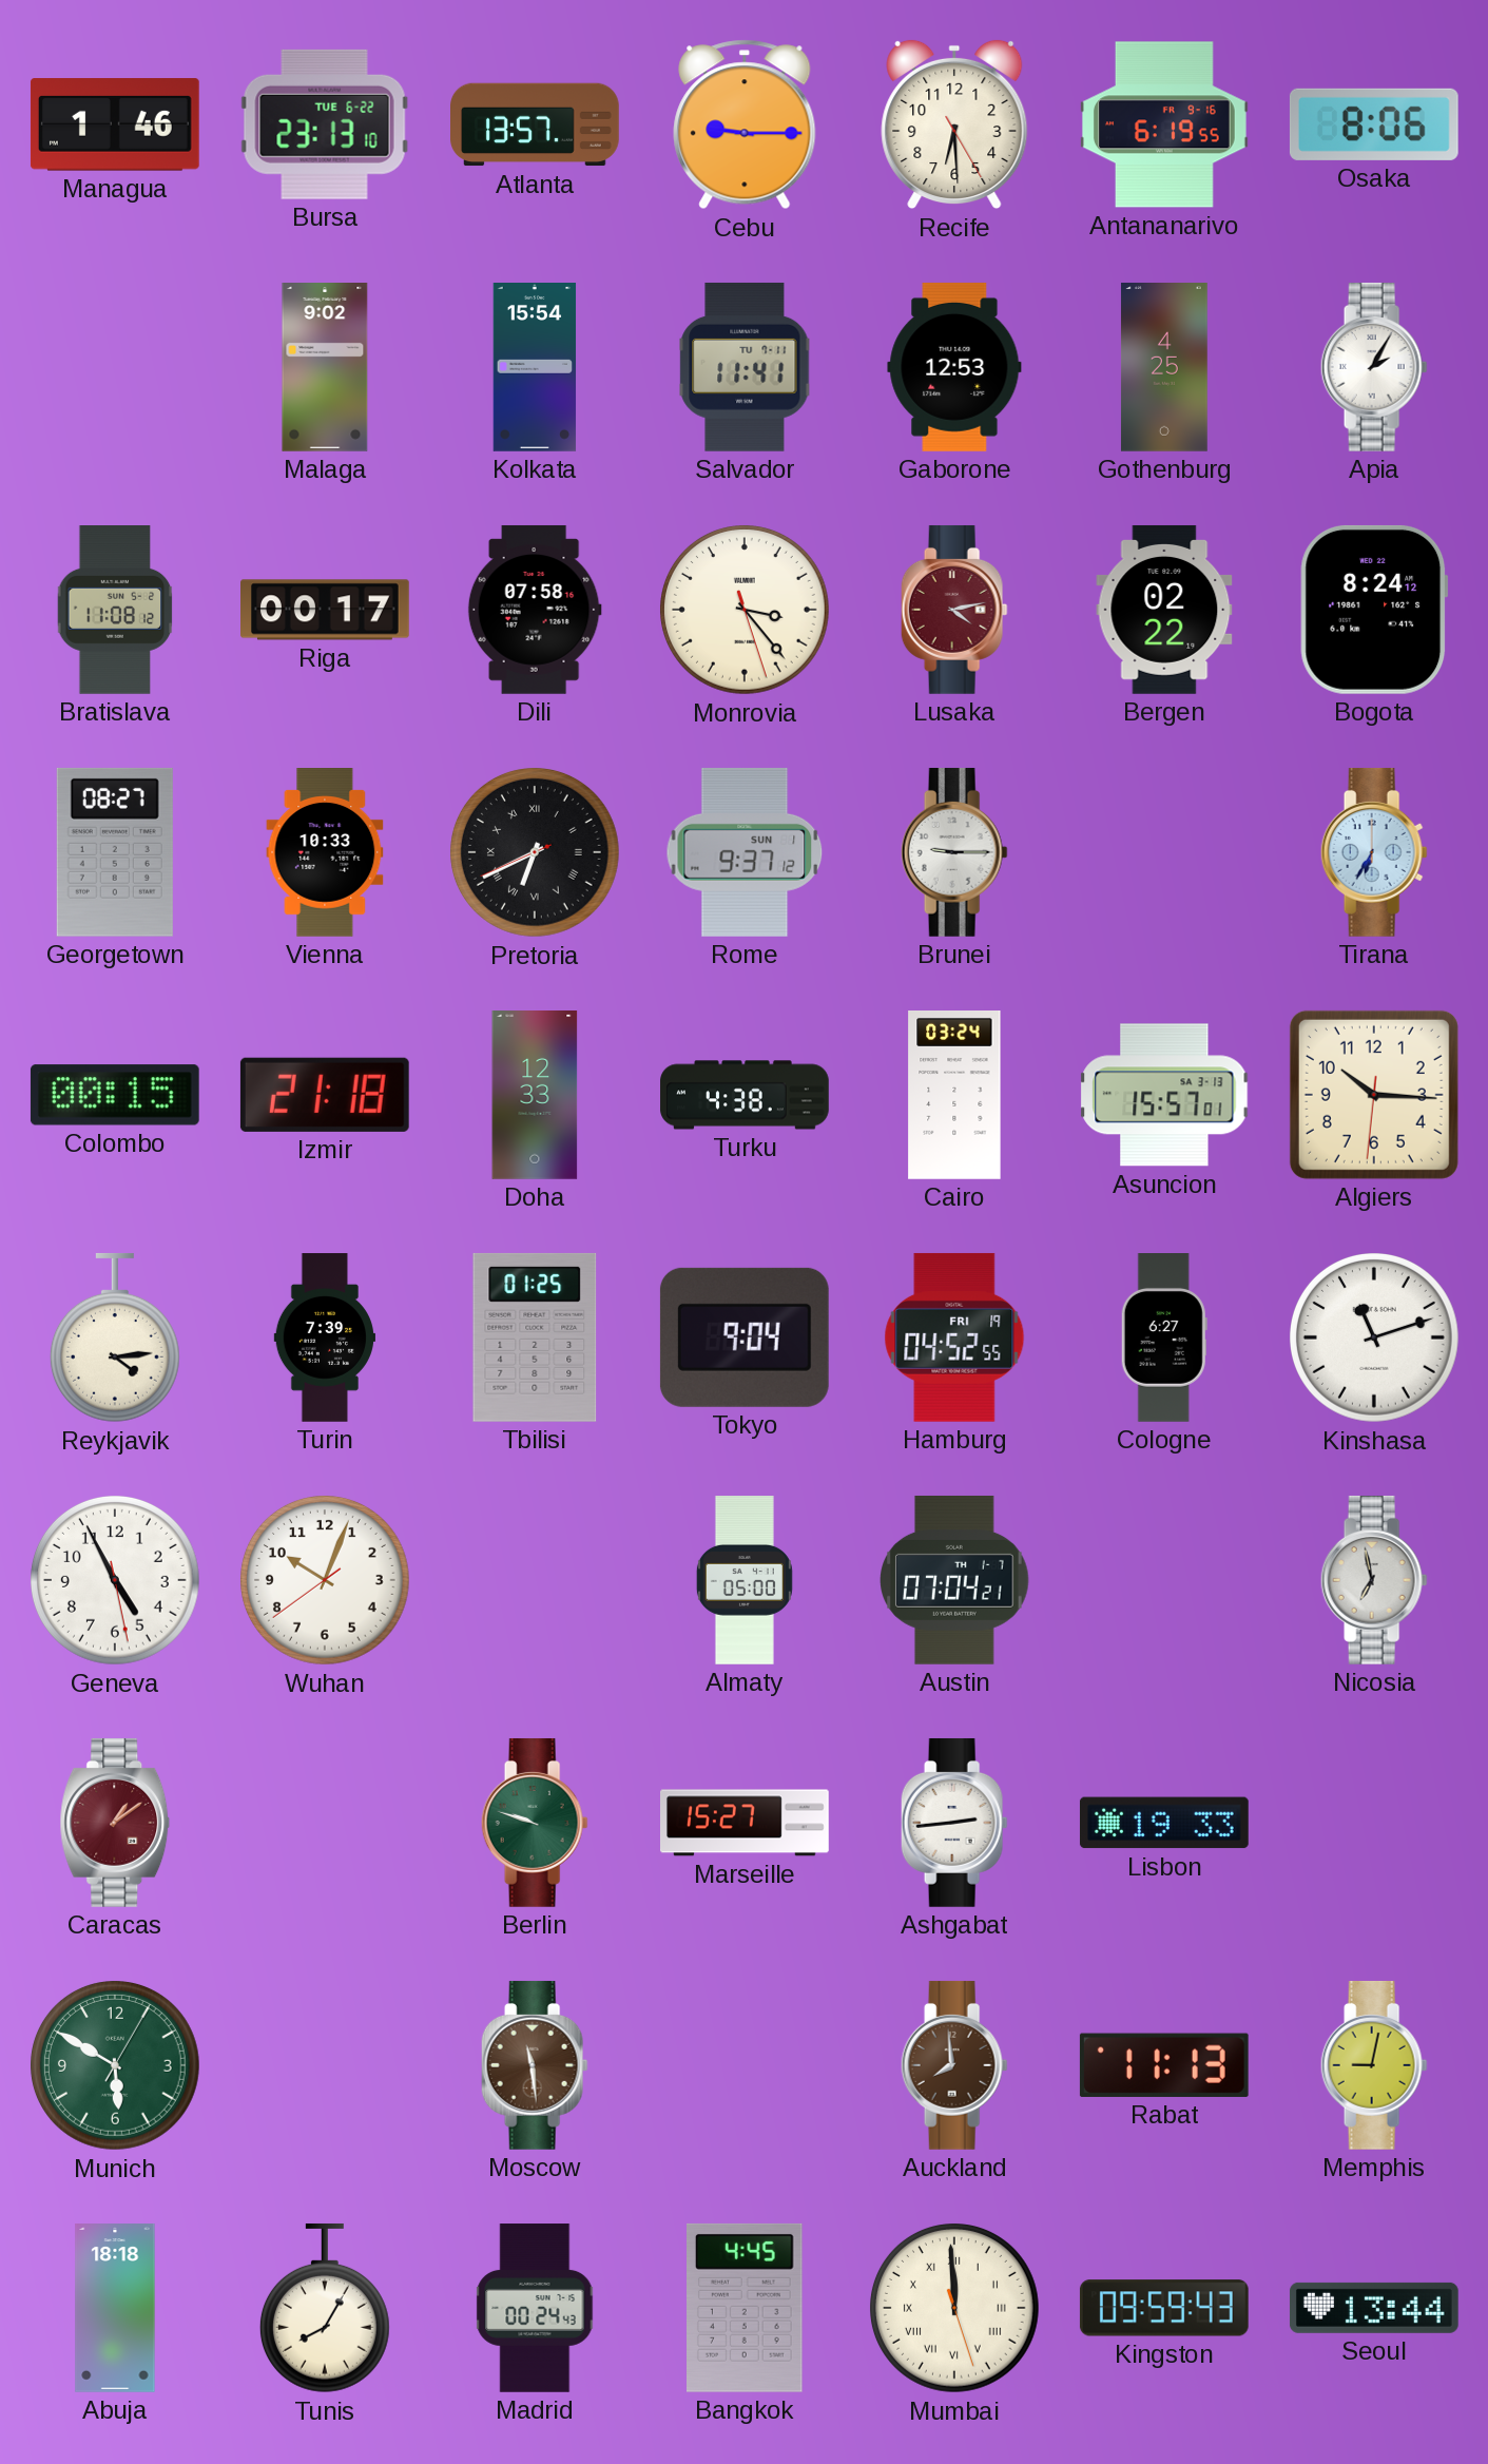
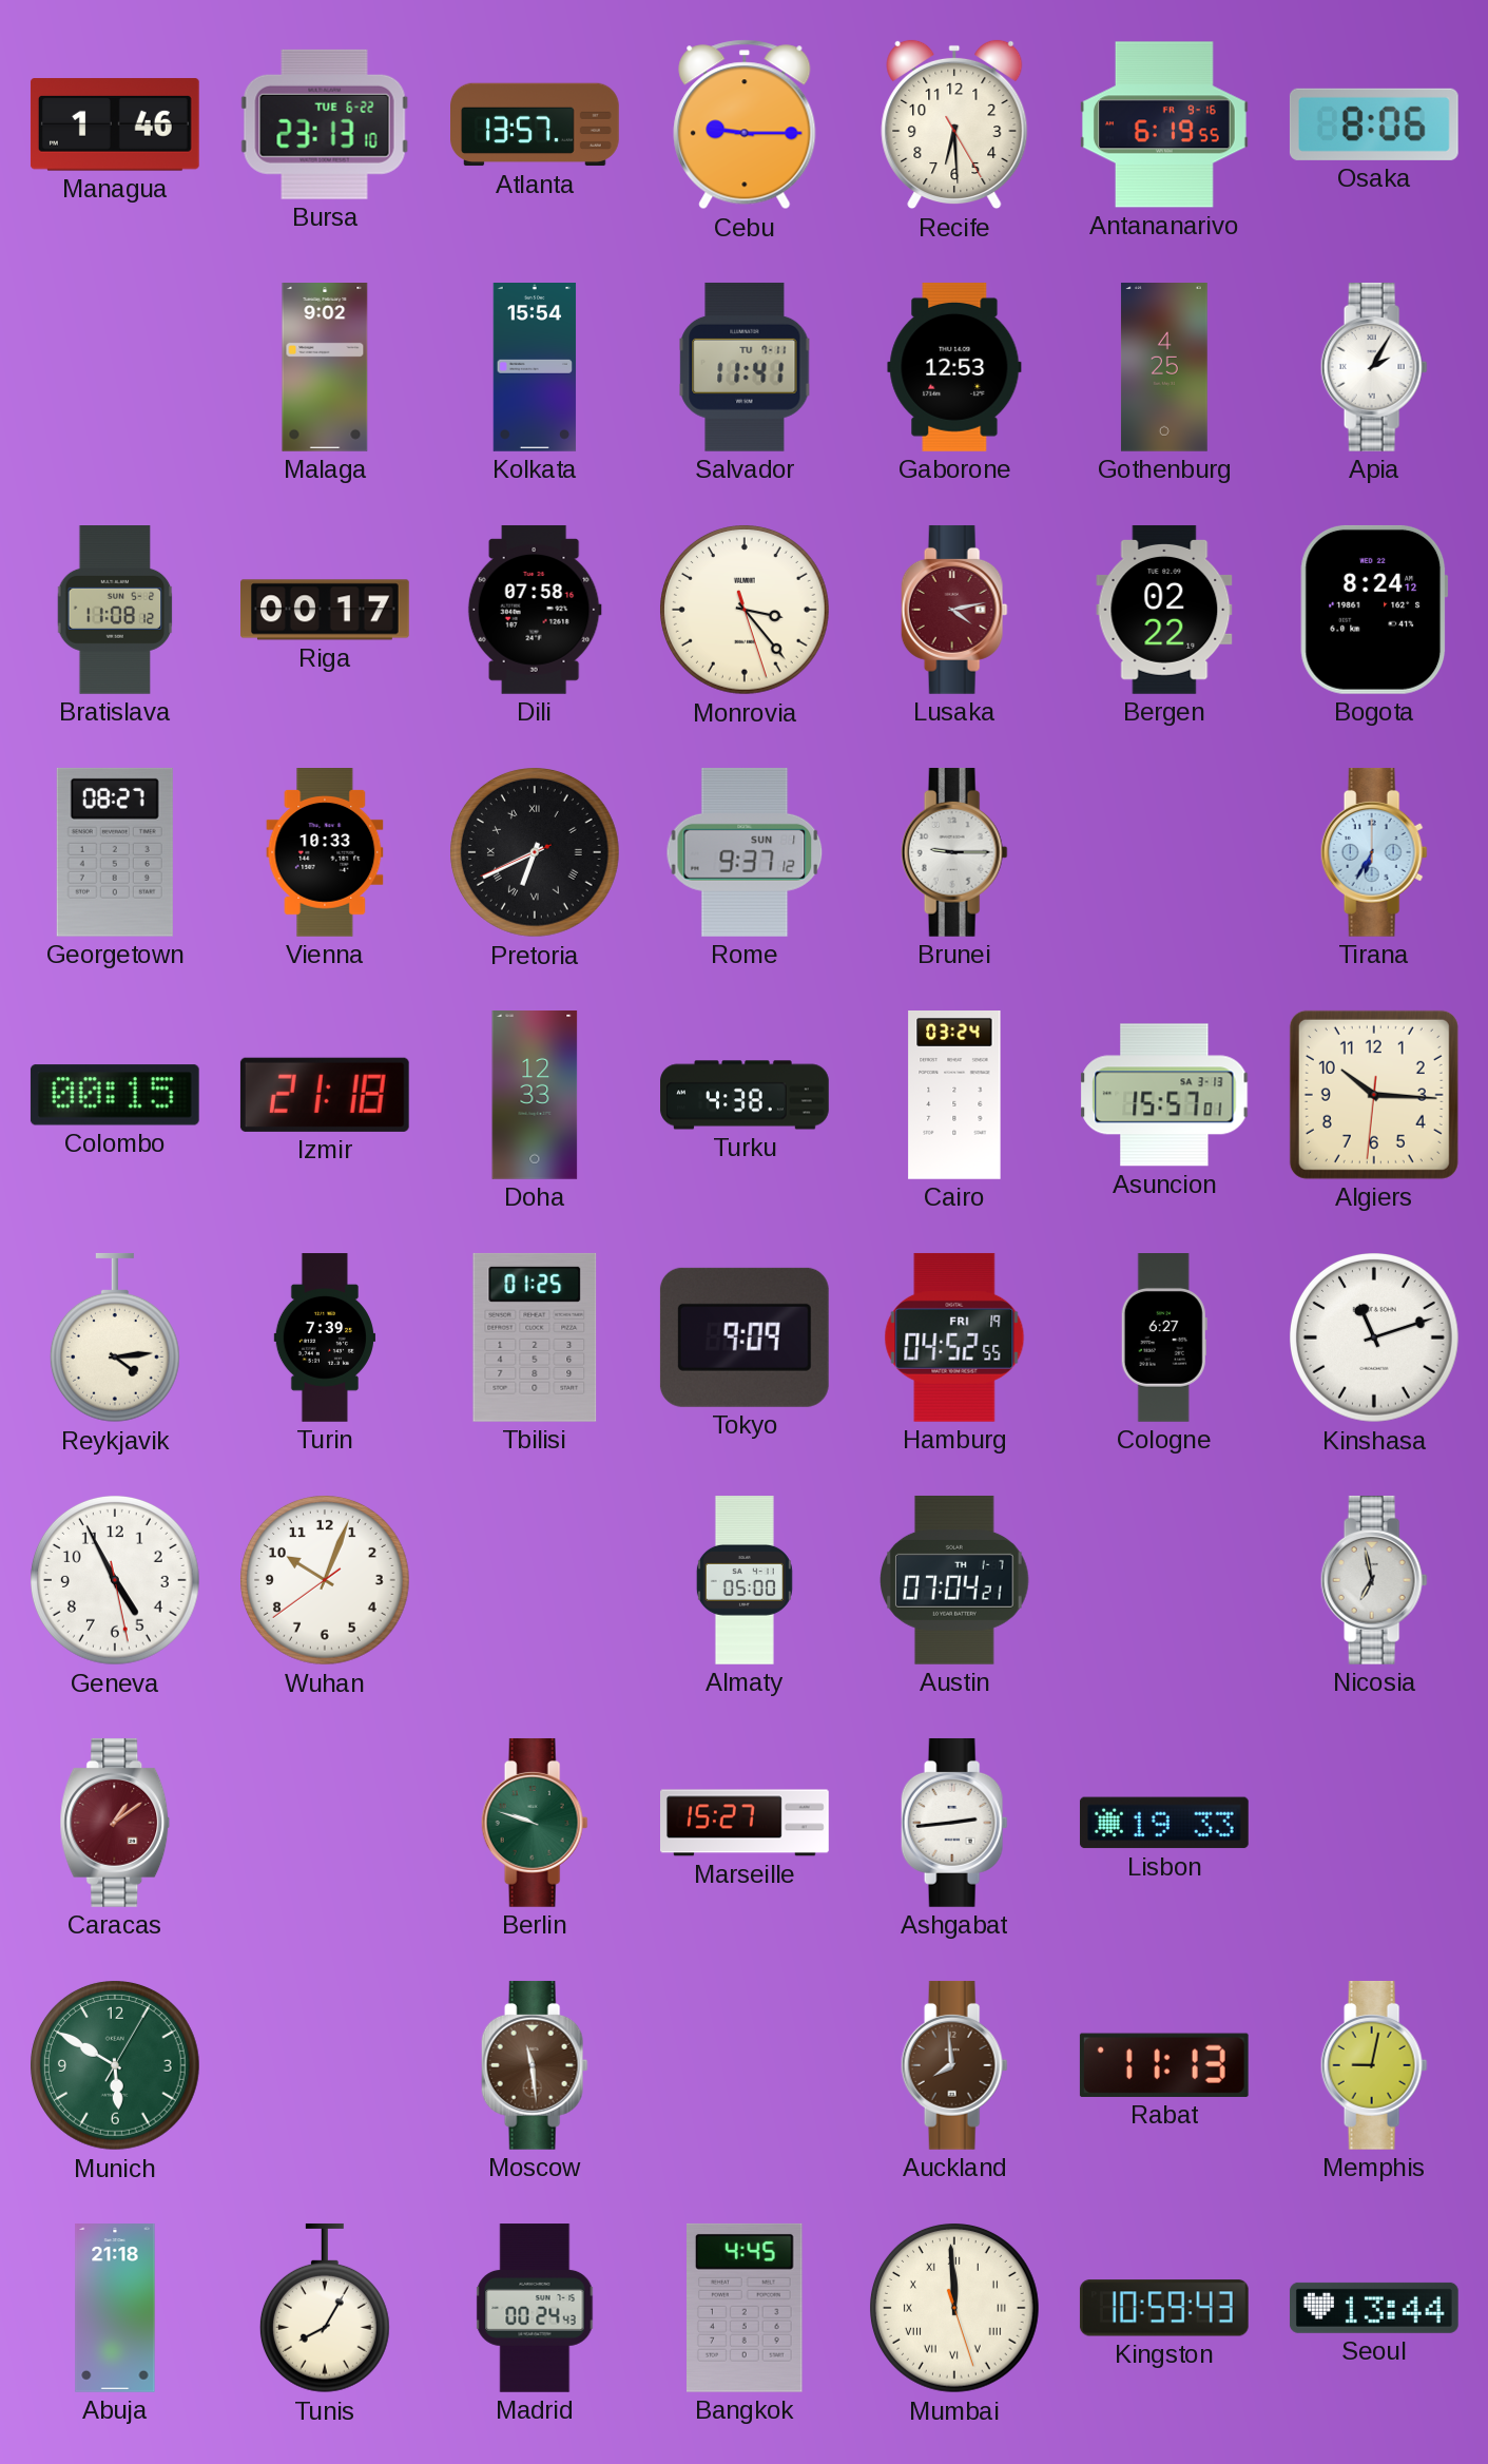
Tokyo: 9:04 -> 9:09 (745, 1337)
Abuja: 18:18 -> 21:18 (115, 2309)
Kingston: 09:59 -> 10:59 (1164, 2308)
